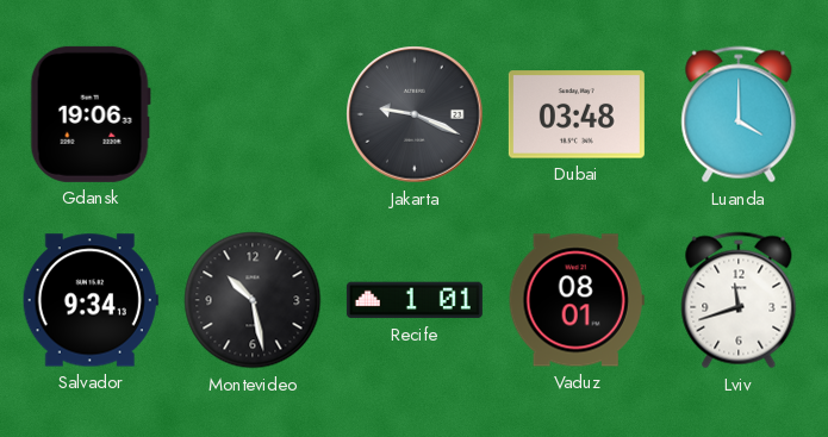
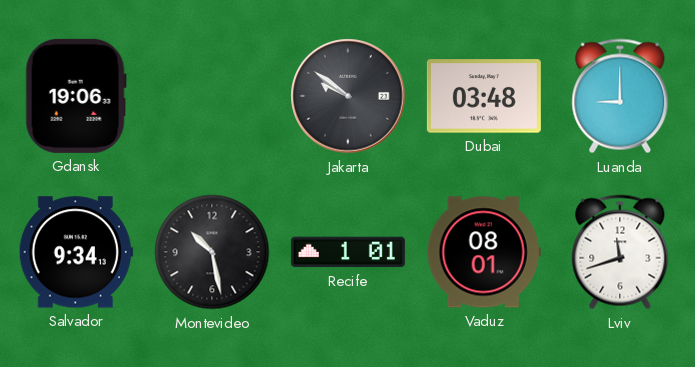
Jakarta: 9:19 -> 9:51 (348, 96)
Luanda: 4:00 -> 9:00 (620, 96)
